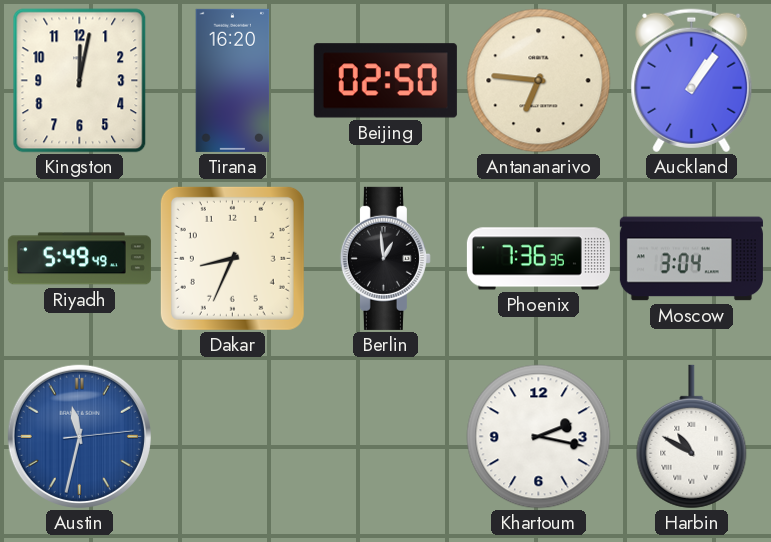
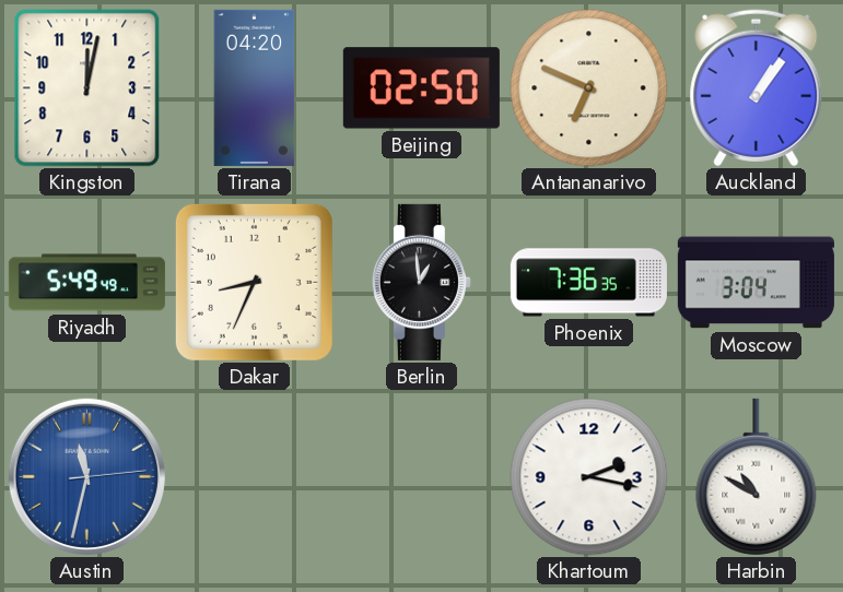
Tirana: 16:20 -> 04:20 (255, 87)
Antananarivo: 6:46 -> 6:49 (589, 88)
